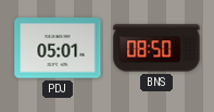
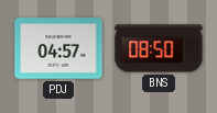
PDJ: 05:01 -> 04:57 (58, 48)
